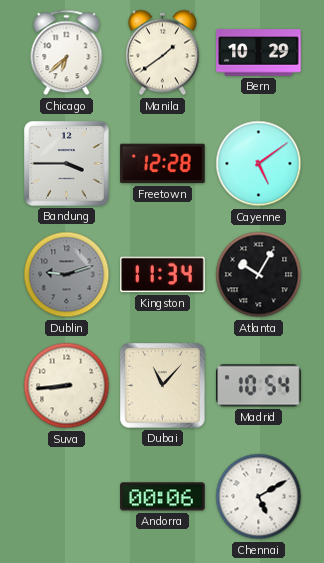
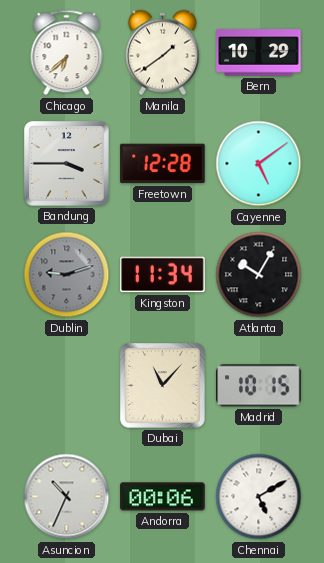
Suva: 8:44 -> none (67, 386)
Madrid: 10:54 -> 10:15 (259, 386)
Asuncion: none -> 10:34 (67, 497)
